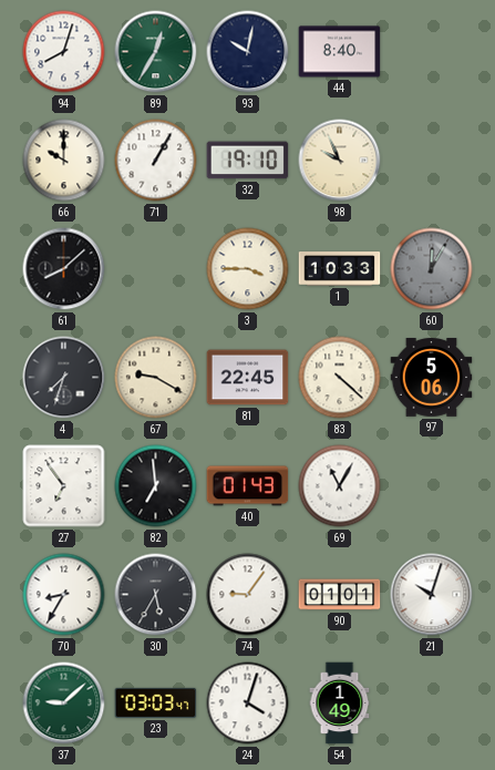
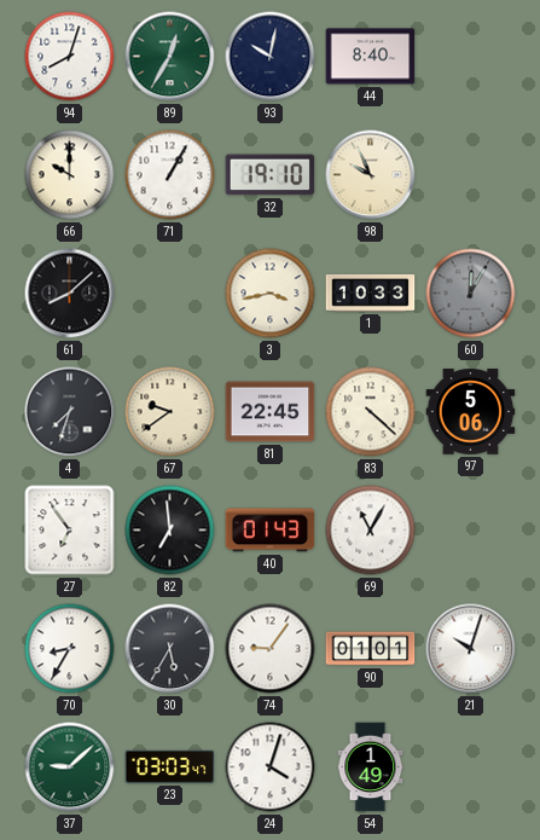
3: 3:45 -> 3:43 (271, 294)
67: 9:20 -> 9:39 (170, 412)
